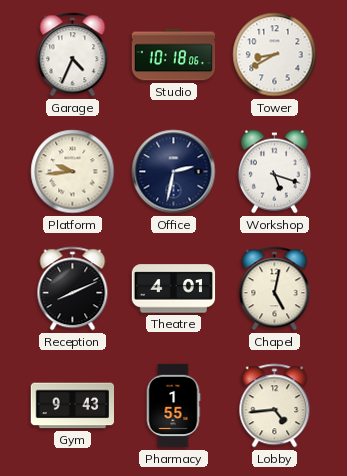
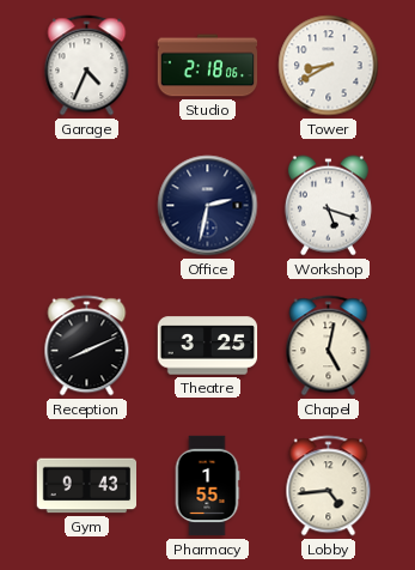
Studio: 10:18 -> 2:18 (208, 66)
Platform: 9:44 -> none (73, 172)
Theatre: 4:01 -> 3:25 (208, 346)
